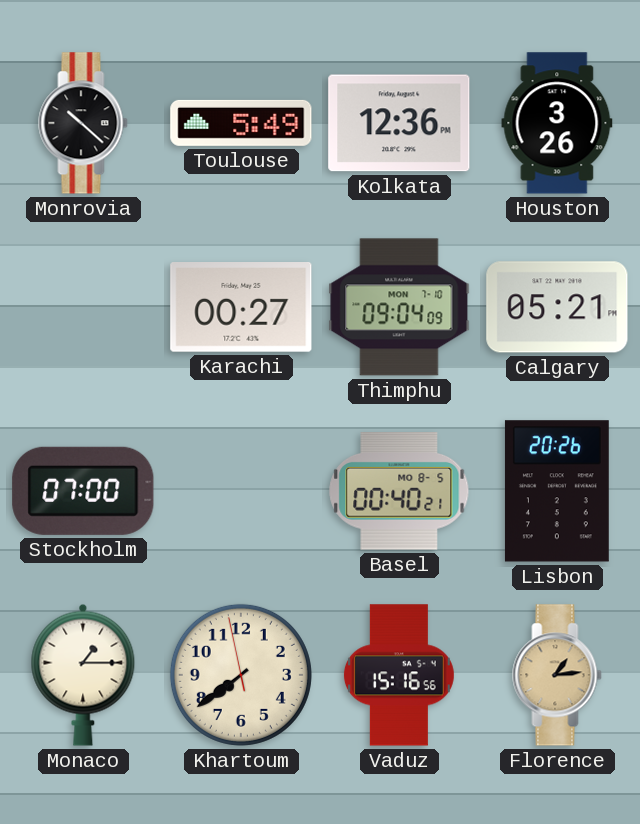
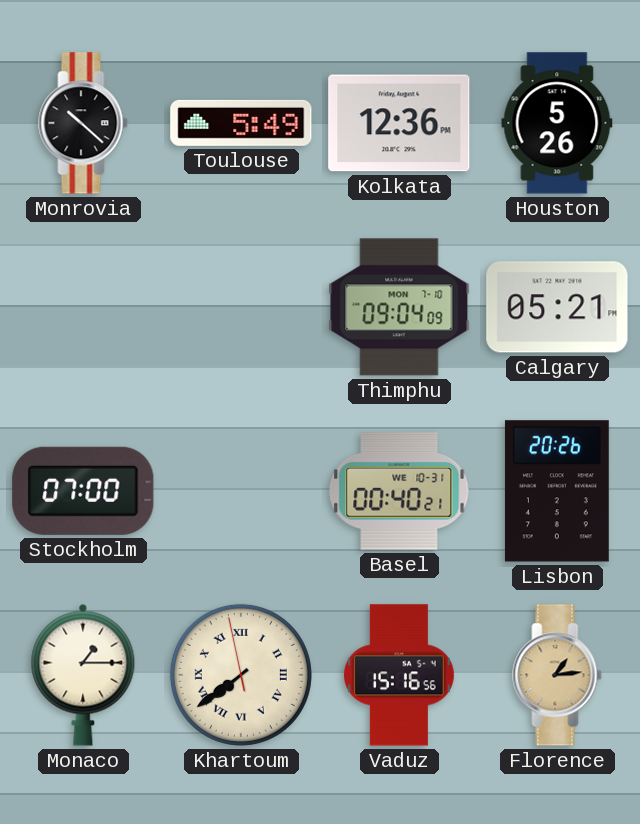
Houston: 3:26 -> 5:26 (557, 123)
Karachi: 00:27 -> none (241, 308)
Basel date: MO 8-5 -> WE 10-31 (399, 491)
Khartoum numerals: Arabic -> Roman (241, 675)
